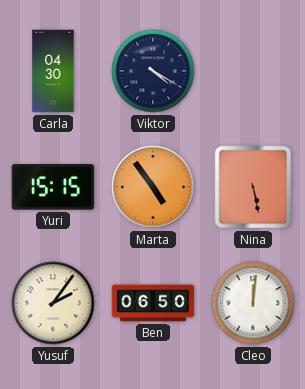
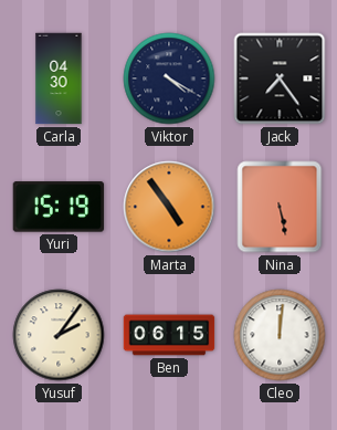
Jack: none -> 7:24 (280, 78)
Yuri: 15:15 -> 15:19 (59, 207)
Ben: 06:50 -> 06:15 (169, 335)
